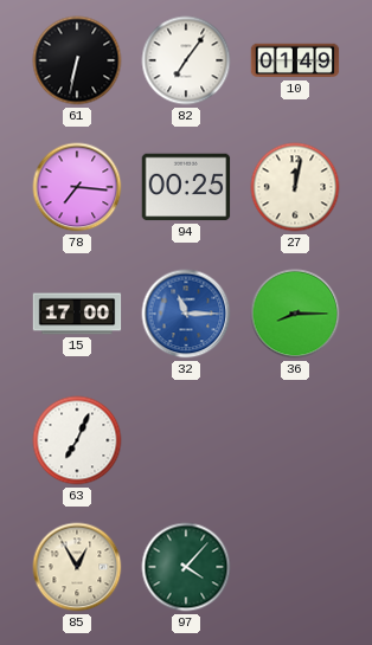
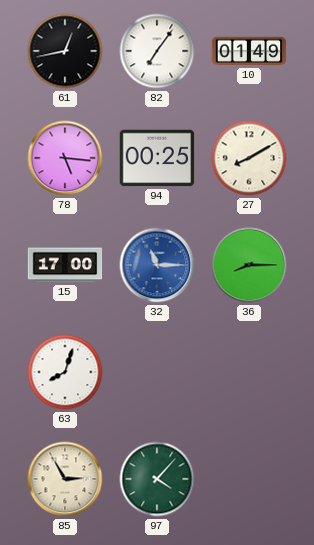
61: 6:32 -> 12:43 (65, 51)
78: 7:16 -> 5:16 (65, 158)
27: 12:02 -> 8:10 (249, 158)
63: 7:04 -> 8:03 (65, 372)
85: 12:55 -> 2:55 (65, 479)
